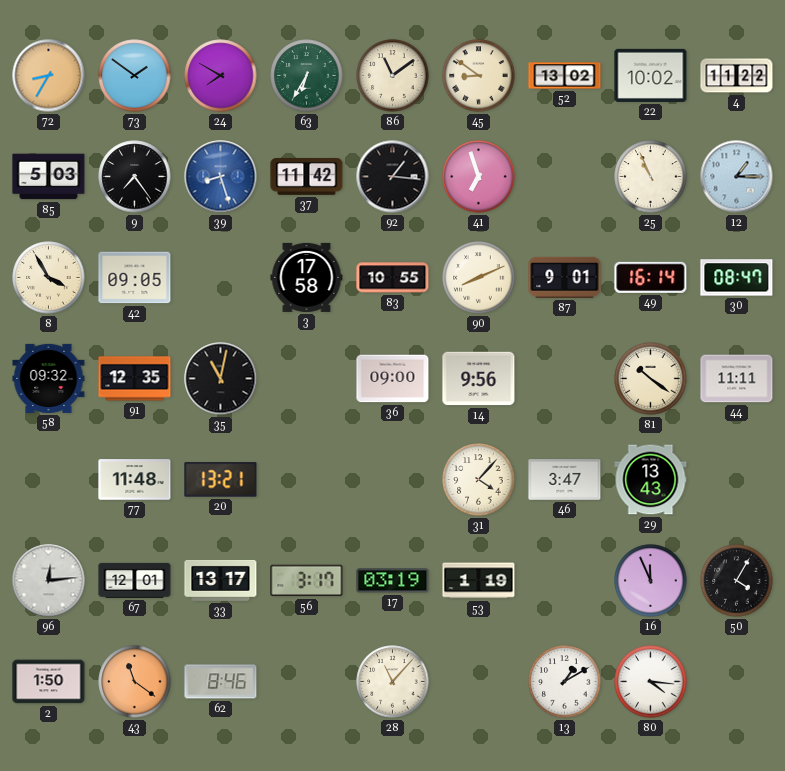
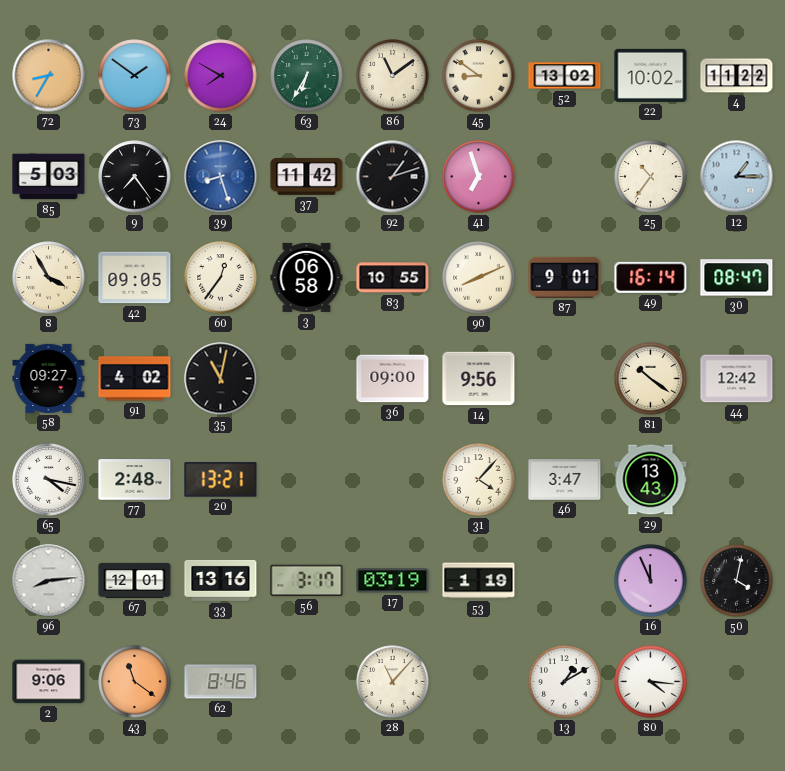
92: 1:16 -> 1:12 (393, 177)
25: 10:56 -> 10:36 (651, 177)
60: none -> 12:36 (221, 278)
3: 17:58 -> 06:58 (307, 277)
58: 09:32 -> 09:27 (49, 378)
91: 12:35 -> 4:02 (135, 379)
44: 11:11 -> 12:42 (737, 379)
65: none -> 4:17 (49, 480)
77: 11:48 -> 2:48 (135, 480)
96: 12:14 -> 8:14 (49, 581)
33: 13:17 -> 13:16 (221, 580)
50: 4:05 -> 4:02 (737, 581)
2: 1:50 -> 9:06 (49, 682)
